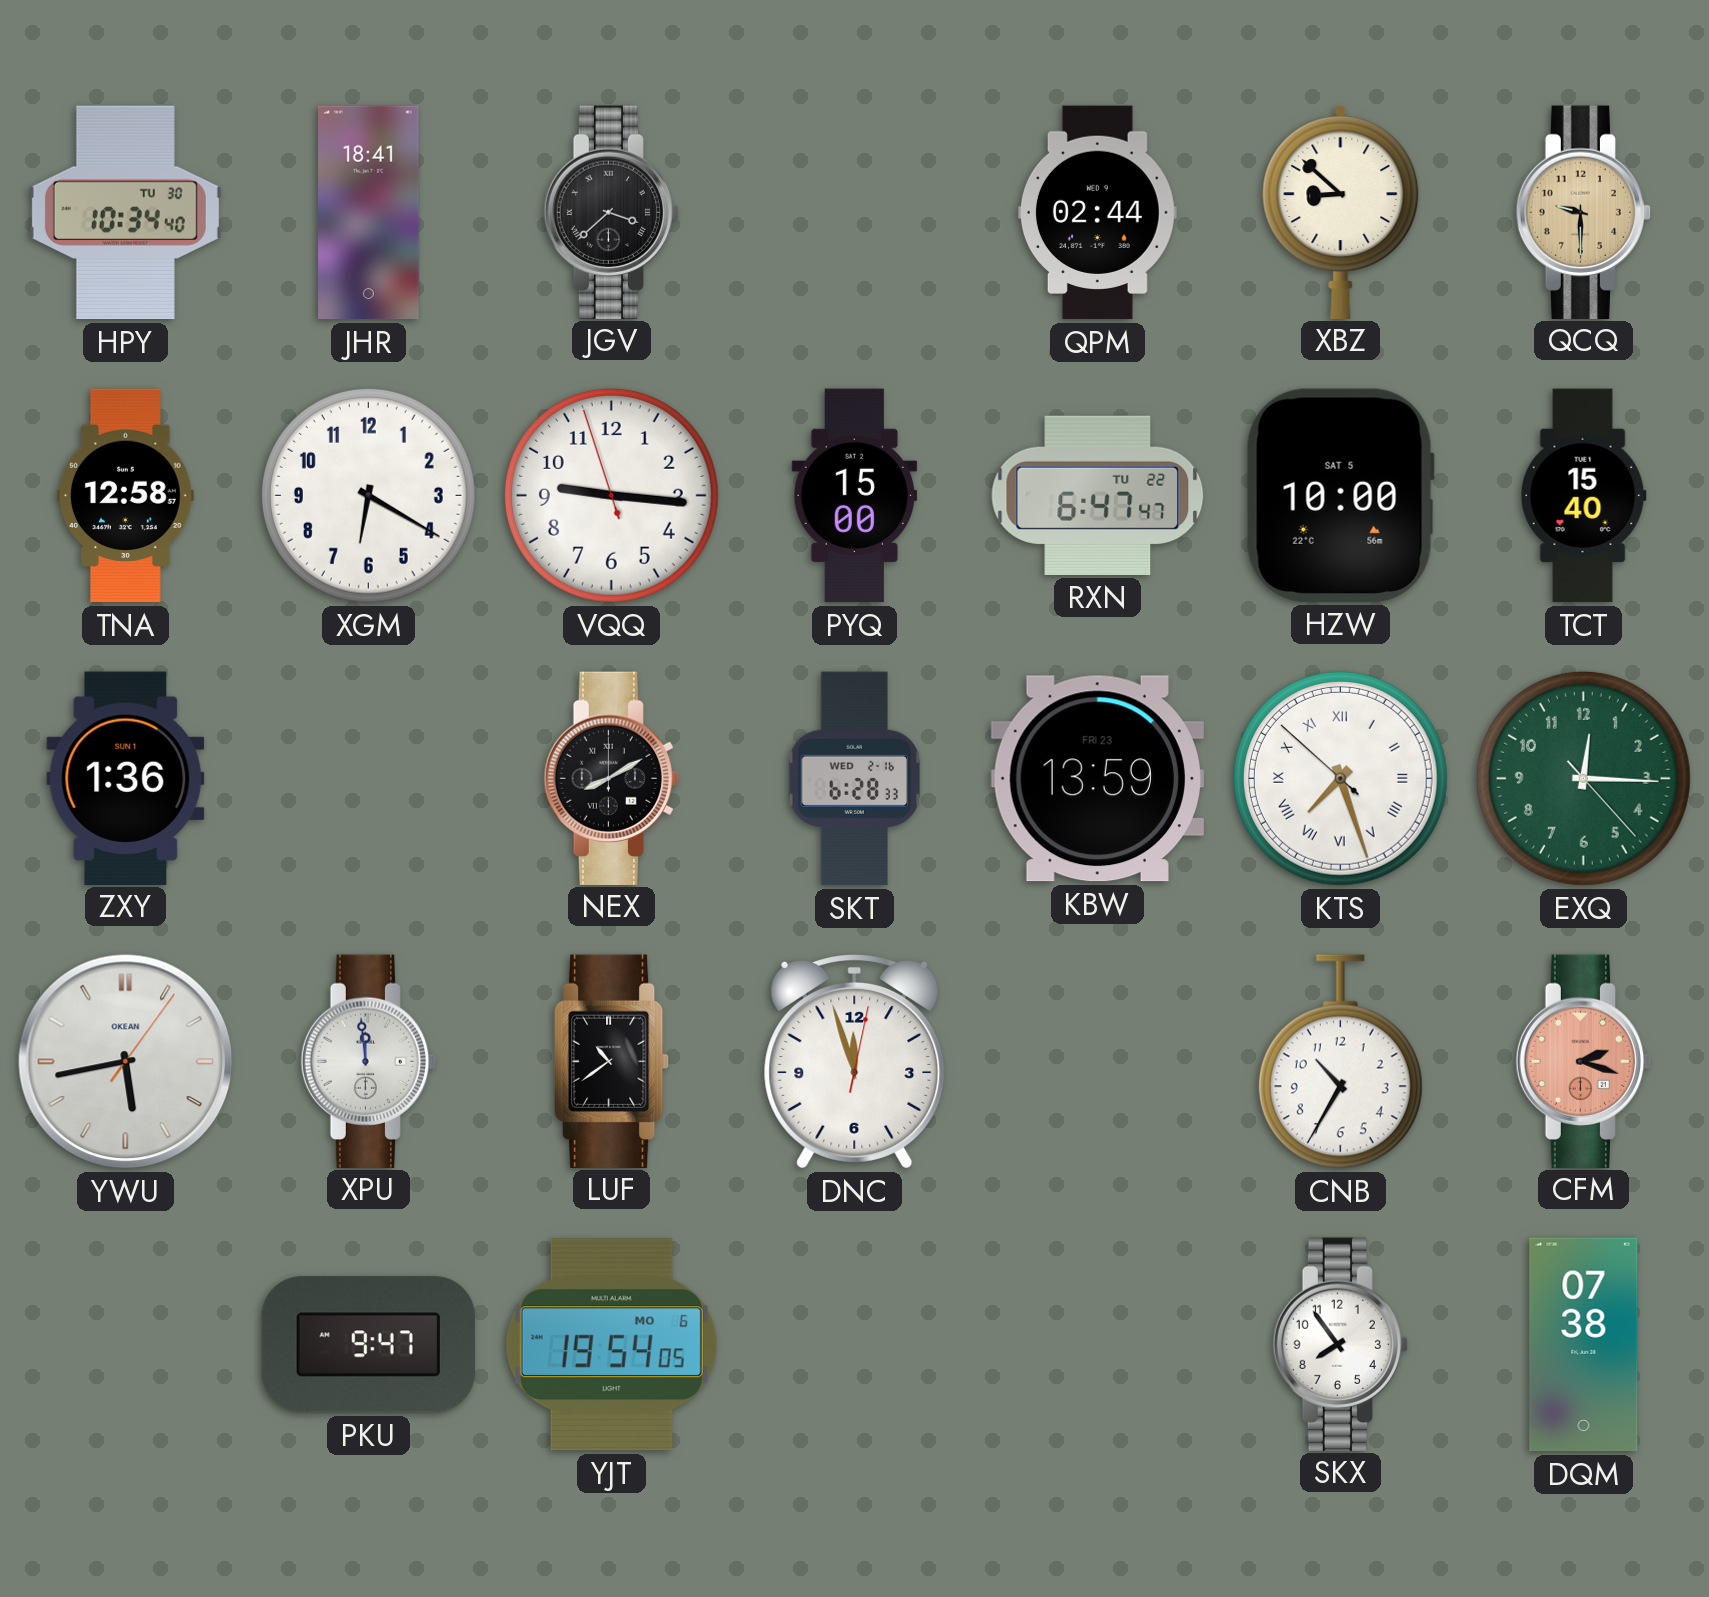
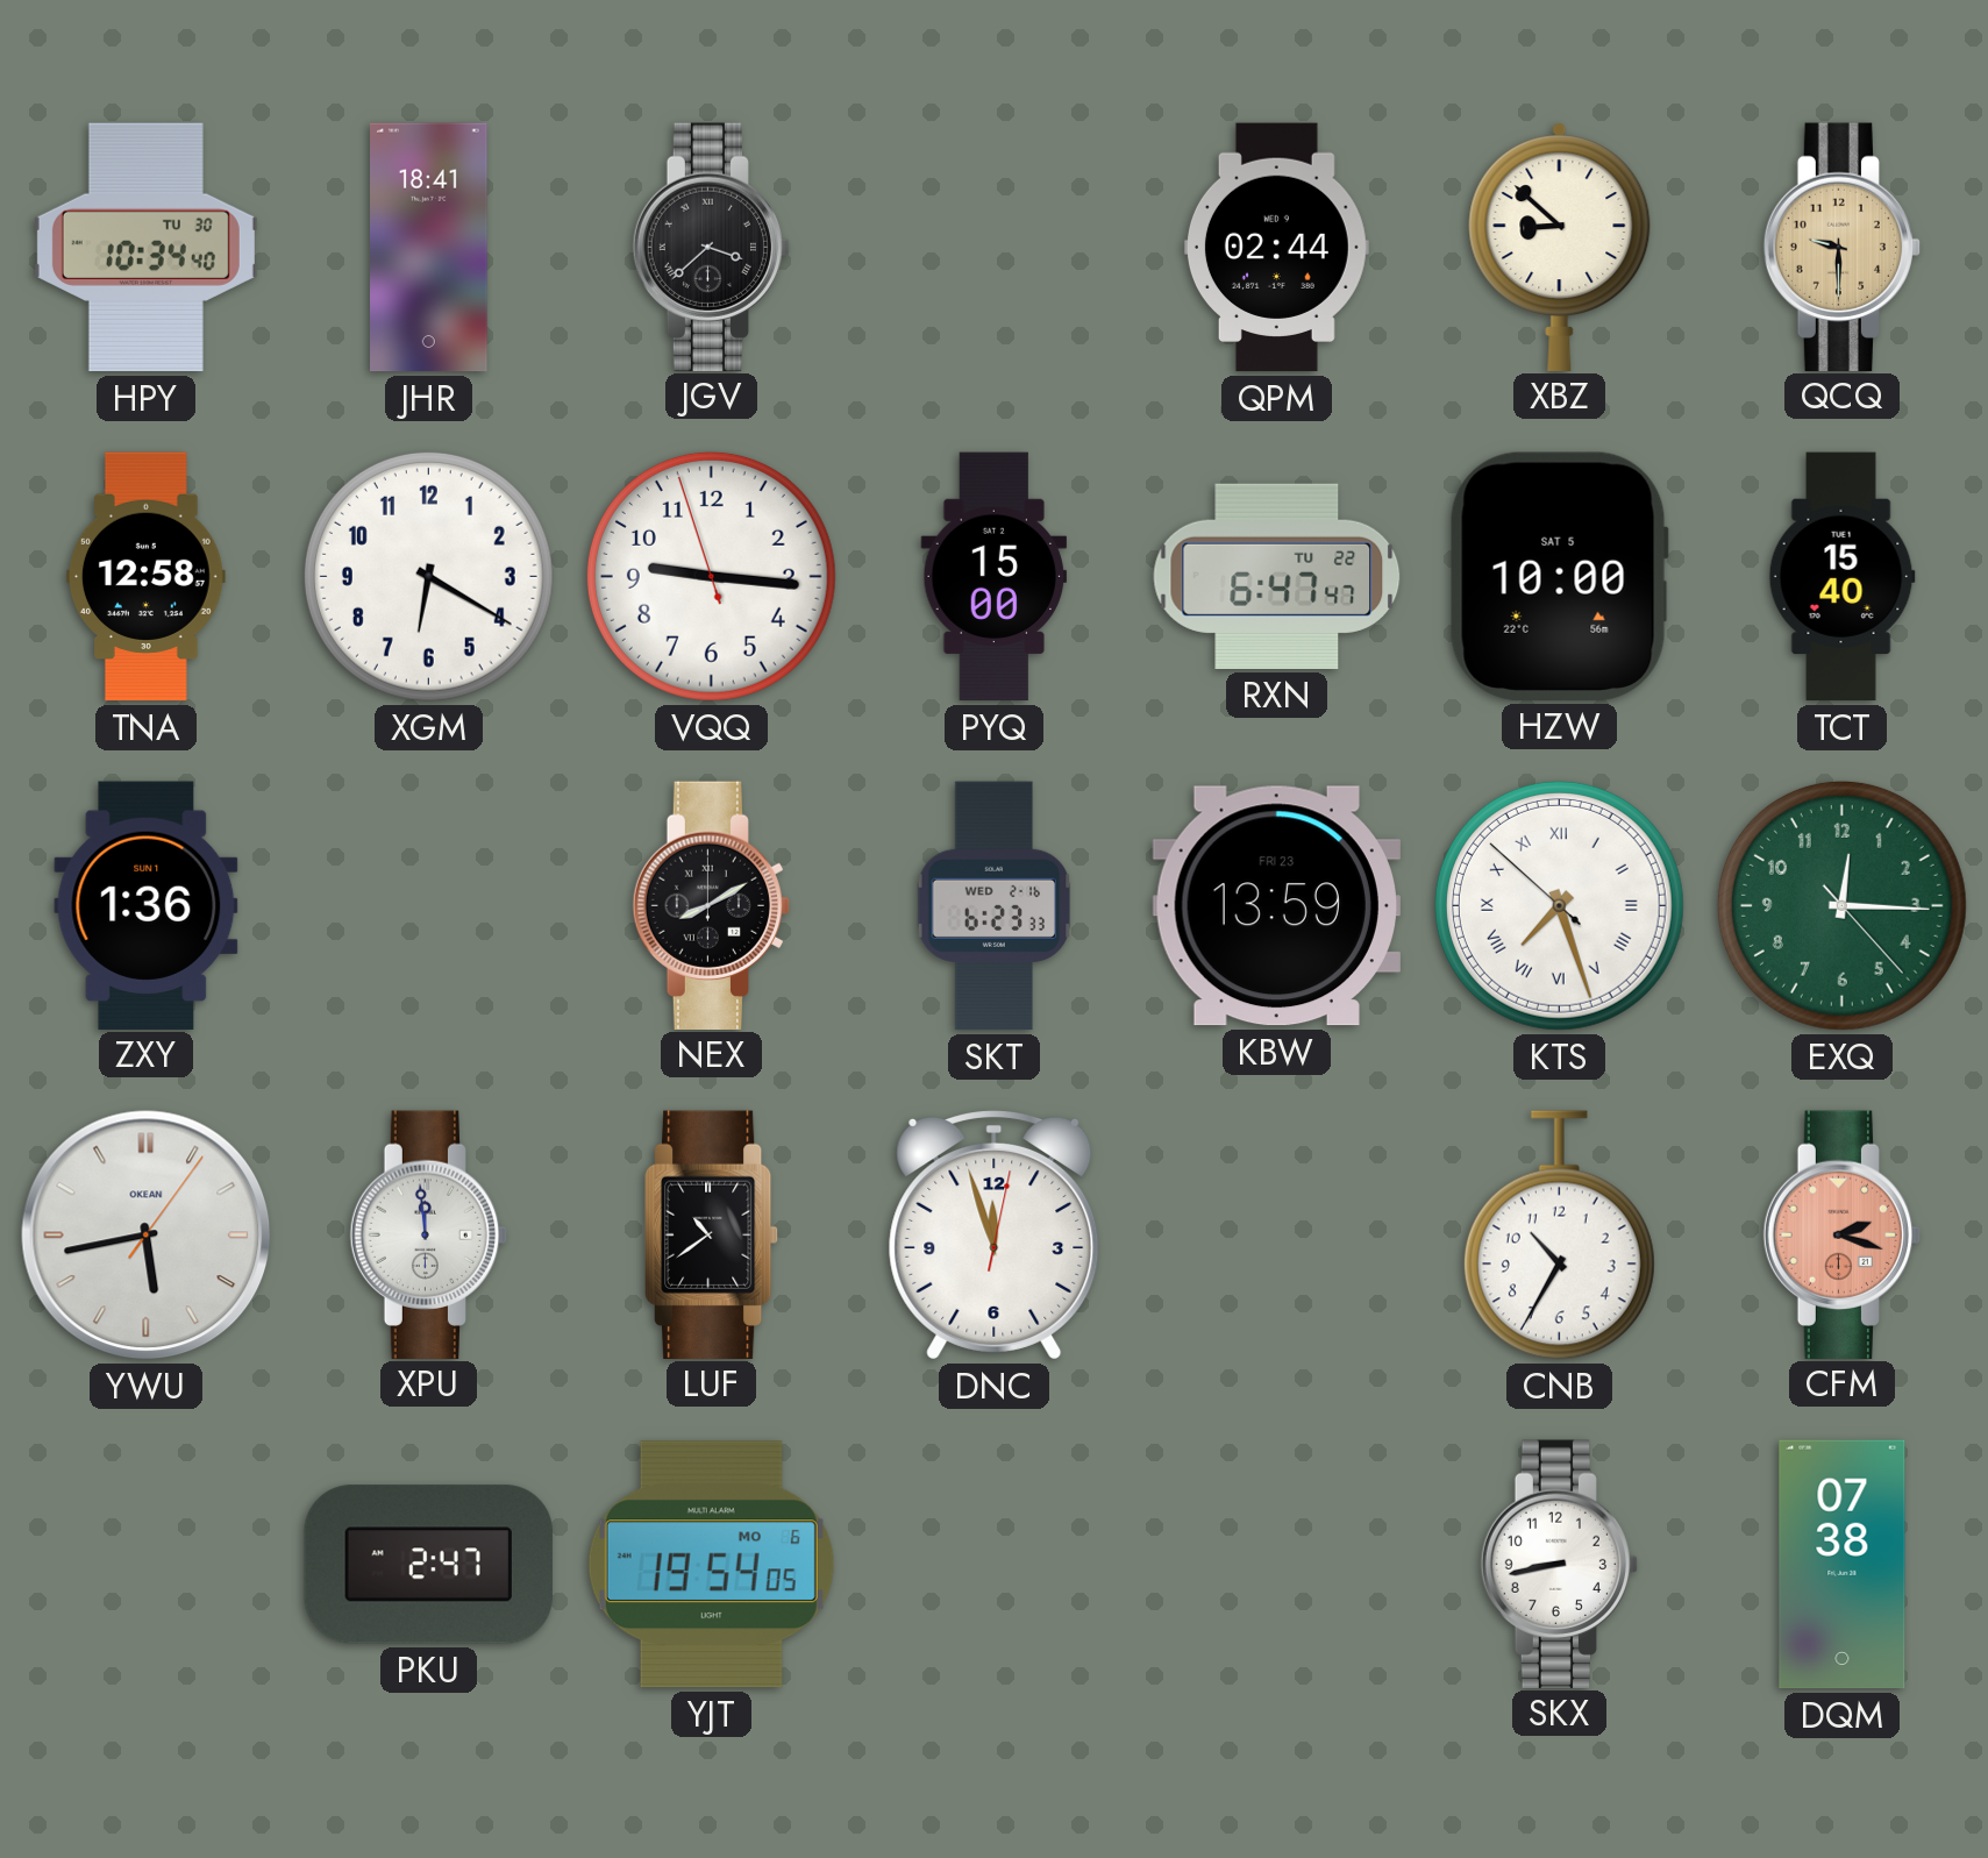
SKT: 6:28 -> 6:23 (995, 906)
PKU: 9:47 -> 2:47 (428, 1565)
SKX: 7:54 -> 8:43 (1560, 1564)
